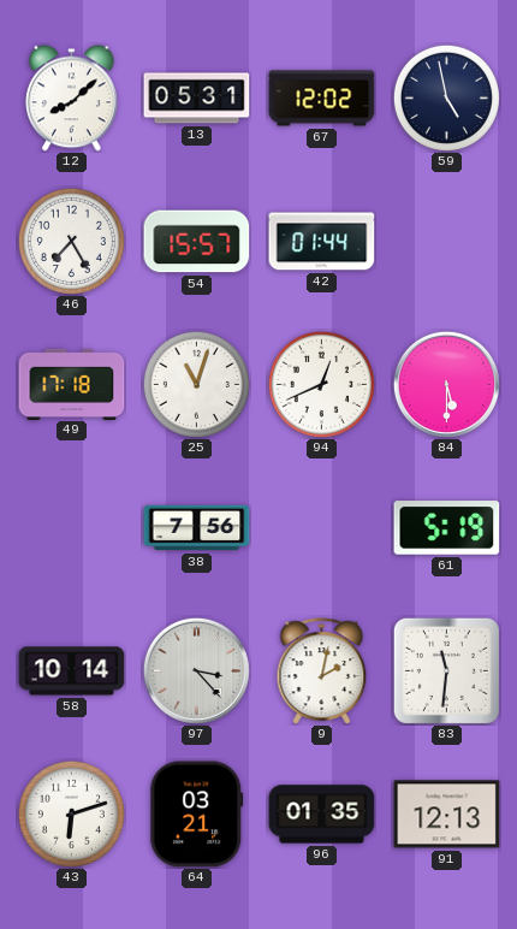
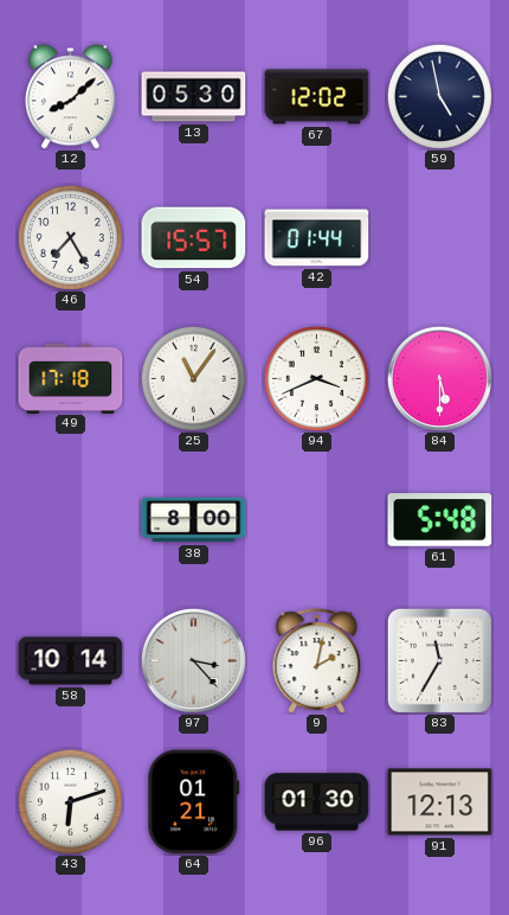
13: 05:31 -> 05:30 (194, 97)
25: 11:03 -> 11:06 (193, 378)
94: 12:41 -> 3:41 (316, 378)
38: 7:56 -> 8:00 (194, 520)
61: 5:19 -> 5:48 (440, 520)
83: 11:31 -> 11:35 (439, 660)
64: 03:21 -> 01:21 (194, 802)
96: 01:35 -> 01:30 (317, 802)
